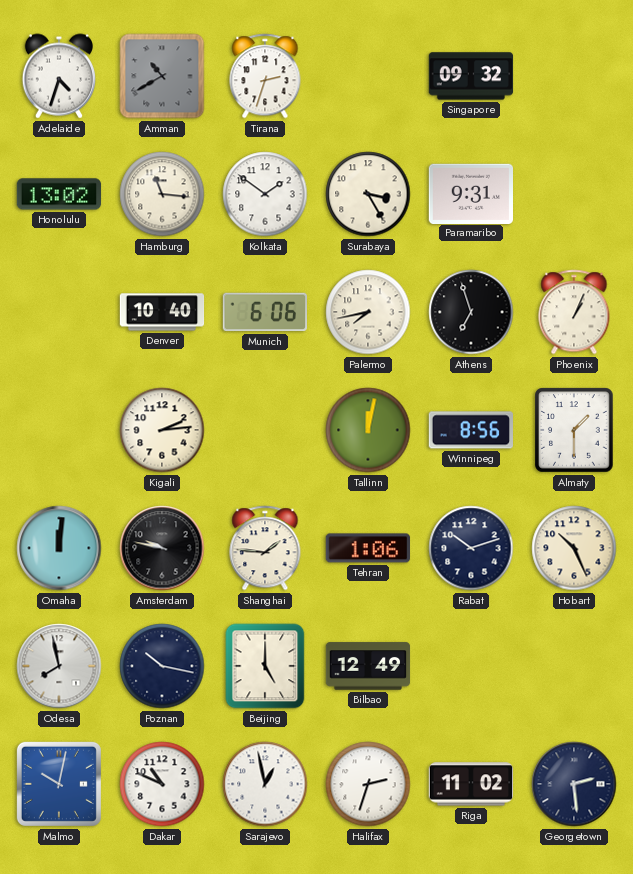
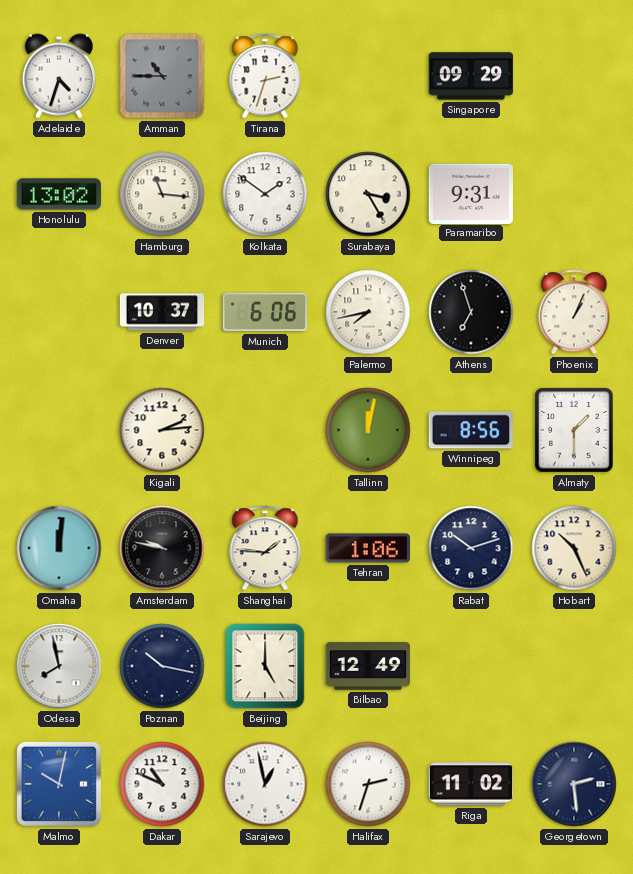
Amman: 10:40 -> 10:45 (162, 76)
Singapore: 09:32 -> 09:29 (471, 76)
Denver: 10:40 -> 10:37 (162, 312)
